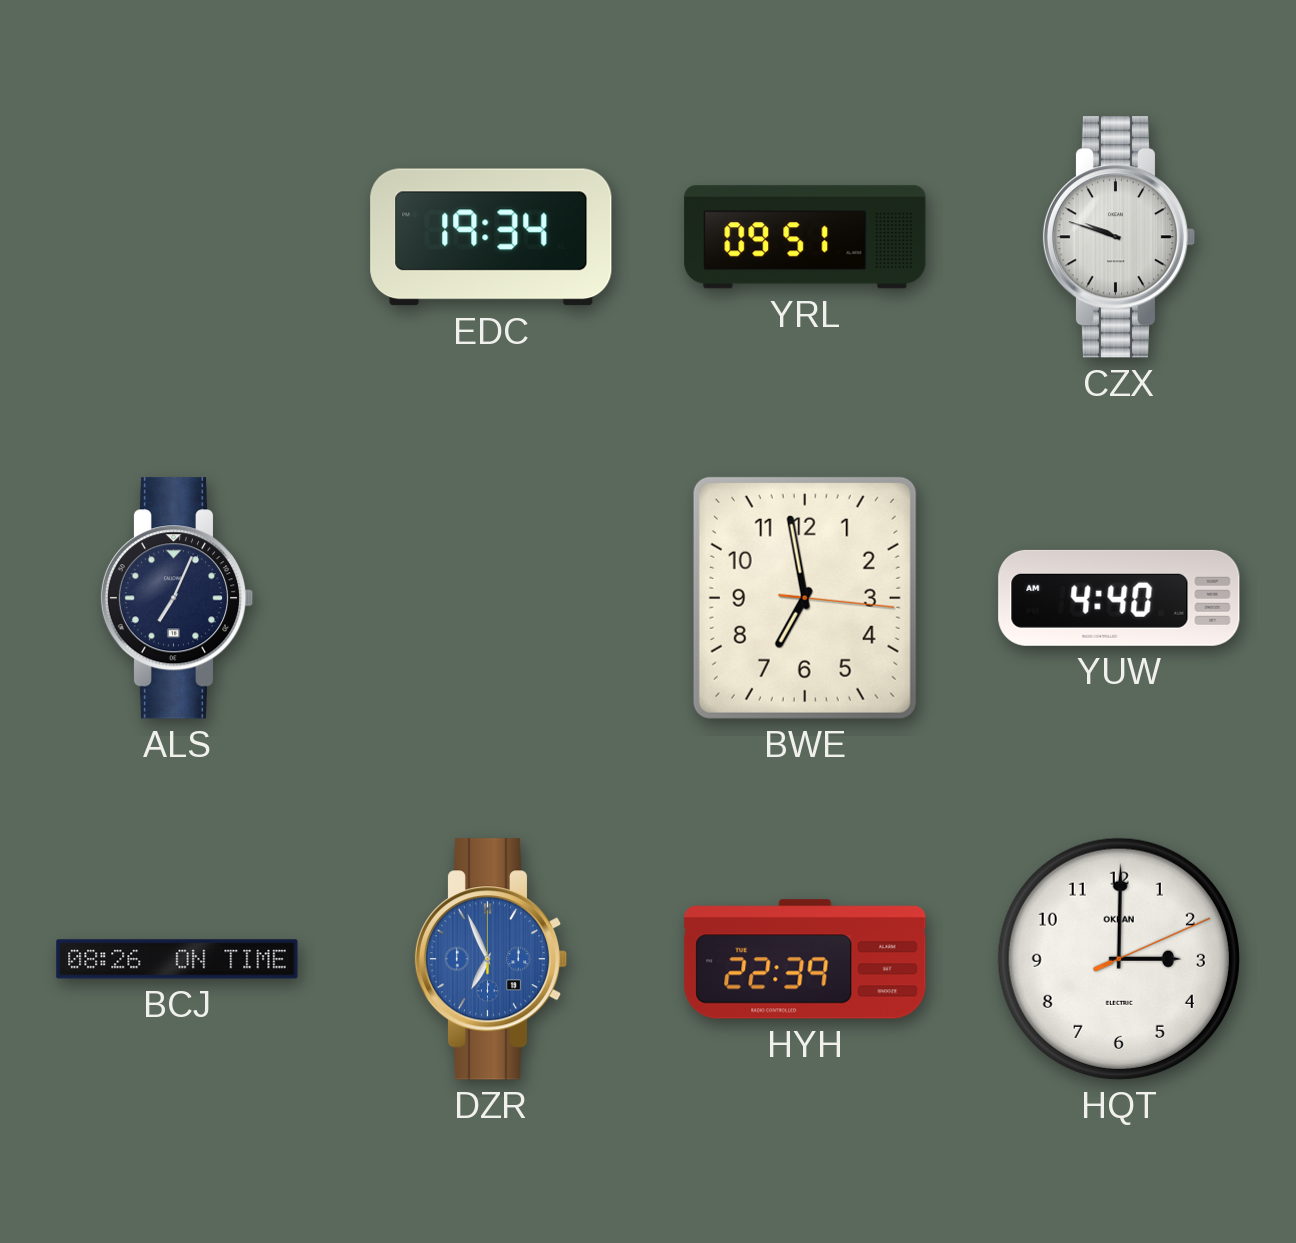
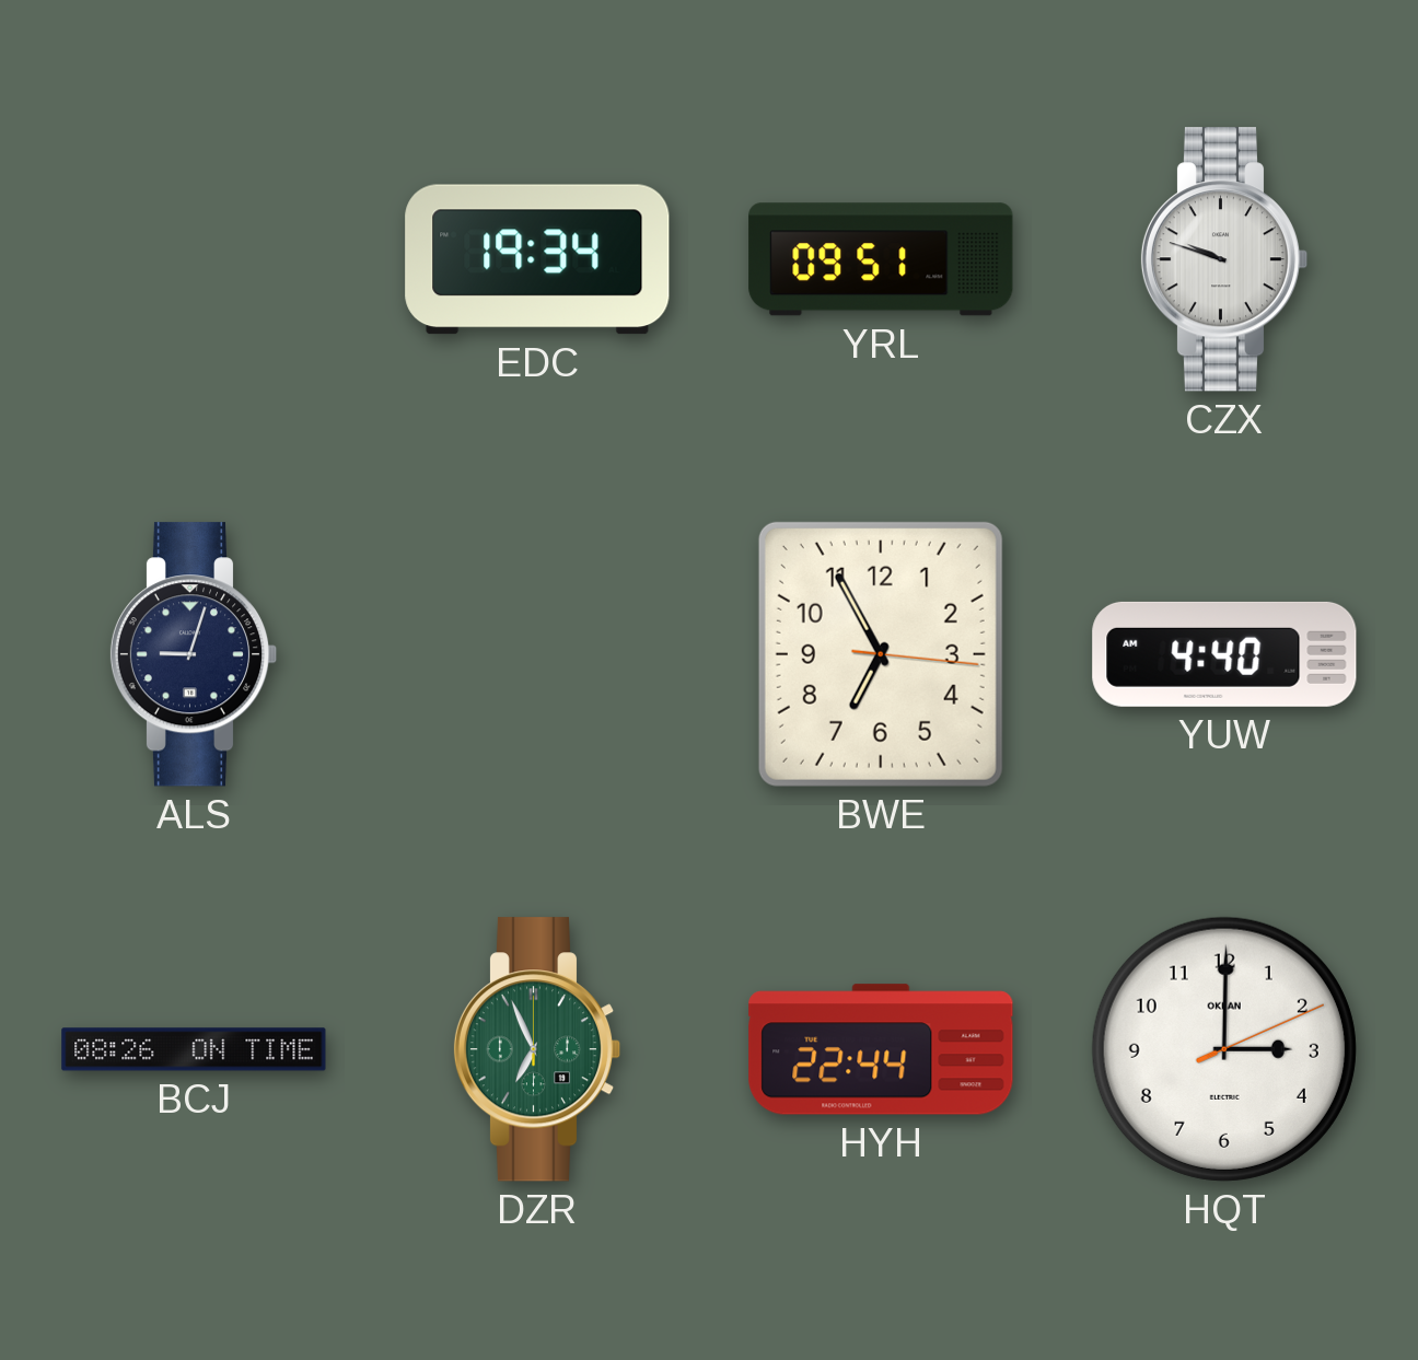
ALS: 7:04 -> 9:03 (194, 654)
BWE: 6:58 -> 6:55 (881, 654)
DZR dial: blue -> green (537, 1049)
HYH: 22:39 -> 22:44 (881, 1049)
